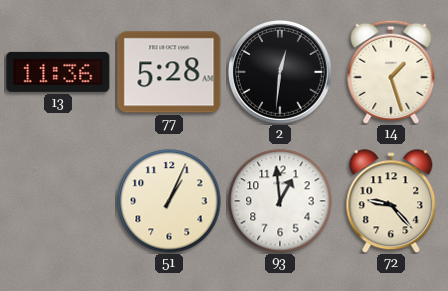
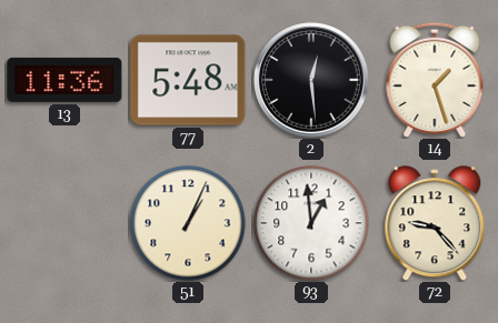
77: 5:28 -> 5:48 (188, 80)
2: 12:31 -> 12:29 (312, 81)
